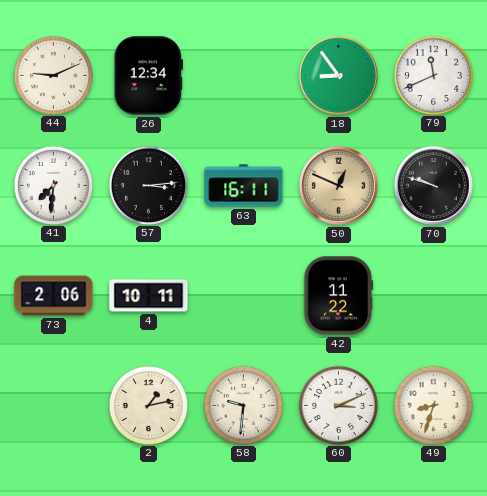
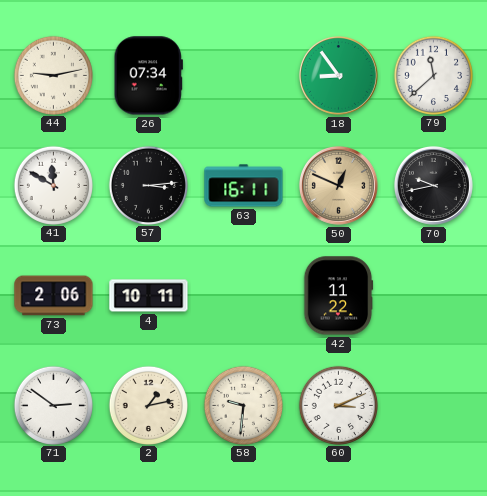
44: 9:11 -> 9:13 (53, 75)
26: 12:34 -> 07:34 (148, 76)
79: 11:41 -> 11:38 (433, 75)
41: 7:31 -> 11:50 (53, 185)
70: 9:48 -> 9:43 (433, 185)
71: none -> 2:51 (53, 405)
49: 8:33 -> none (433, 405)
